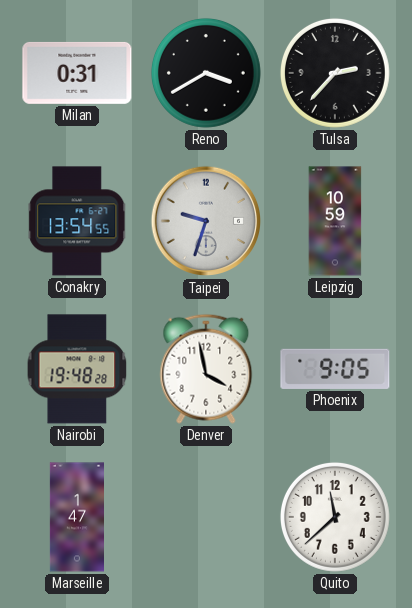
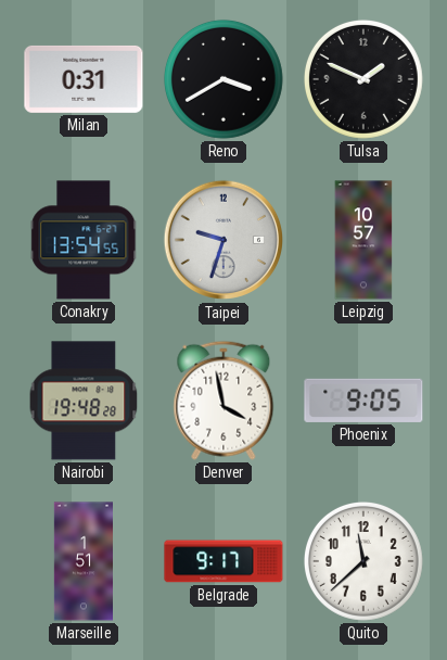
Tulsa: 2:37 -> 1:49 (363, 79)
Leipzig: 10:59 -> 10:57 (363, 240)
Marseille: 1:47 -> 1:51 (82, 561)
Belgrade: none -> 9:17 (224, 561)
